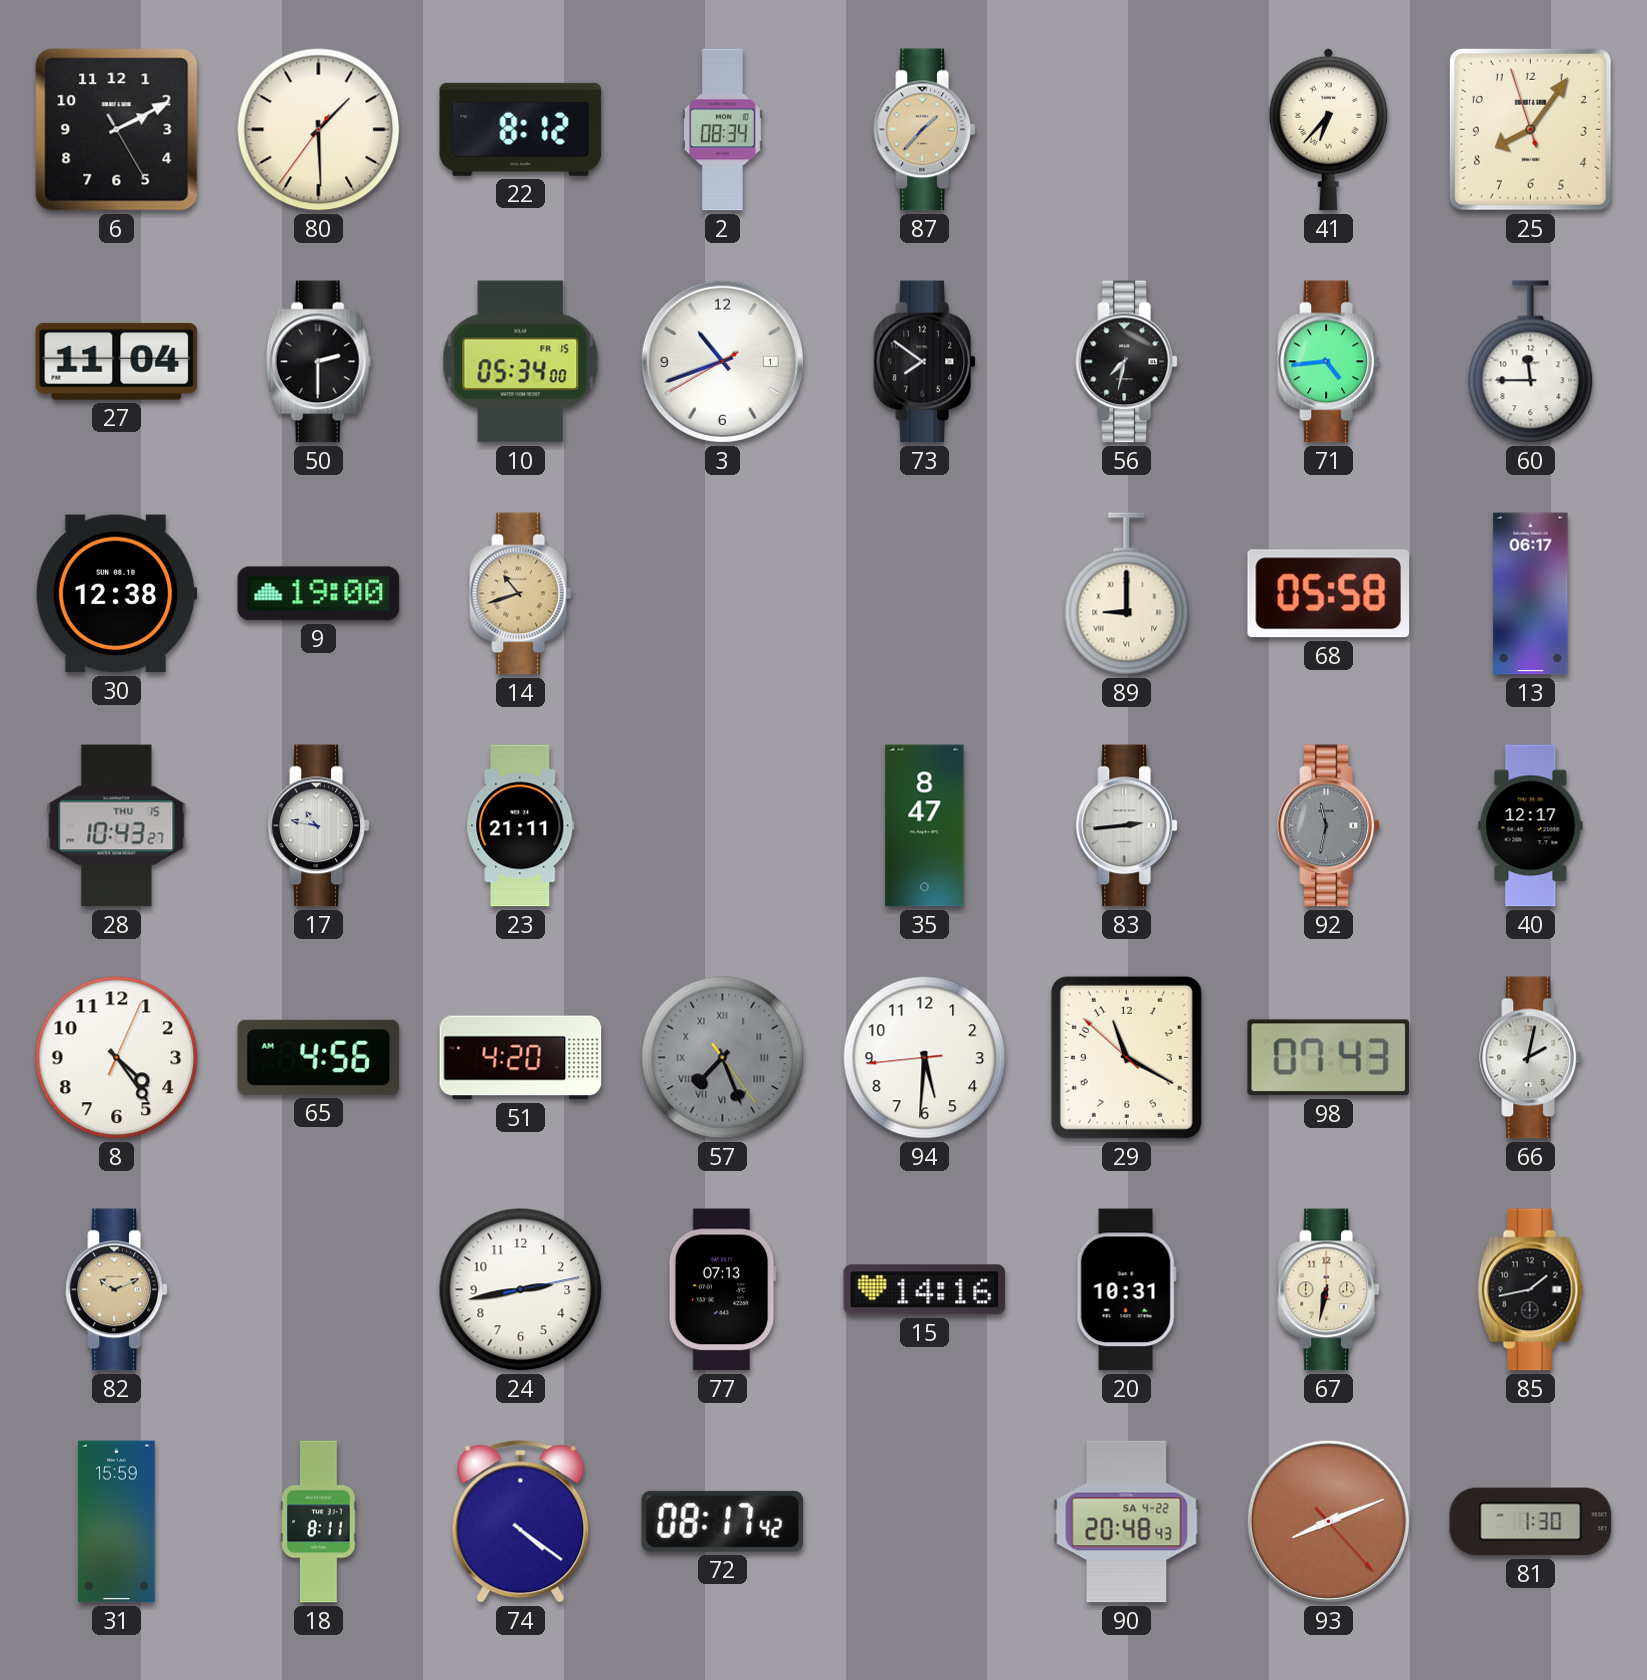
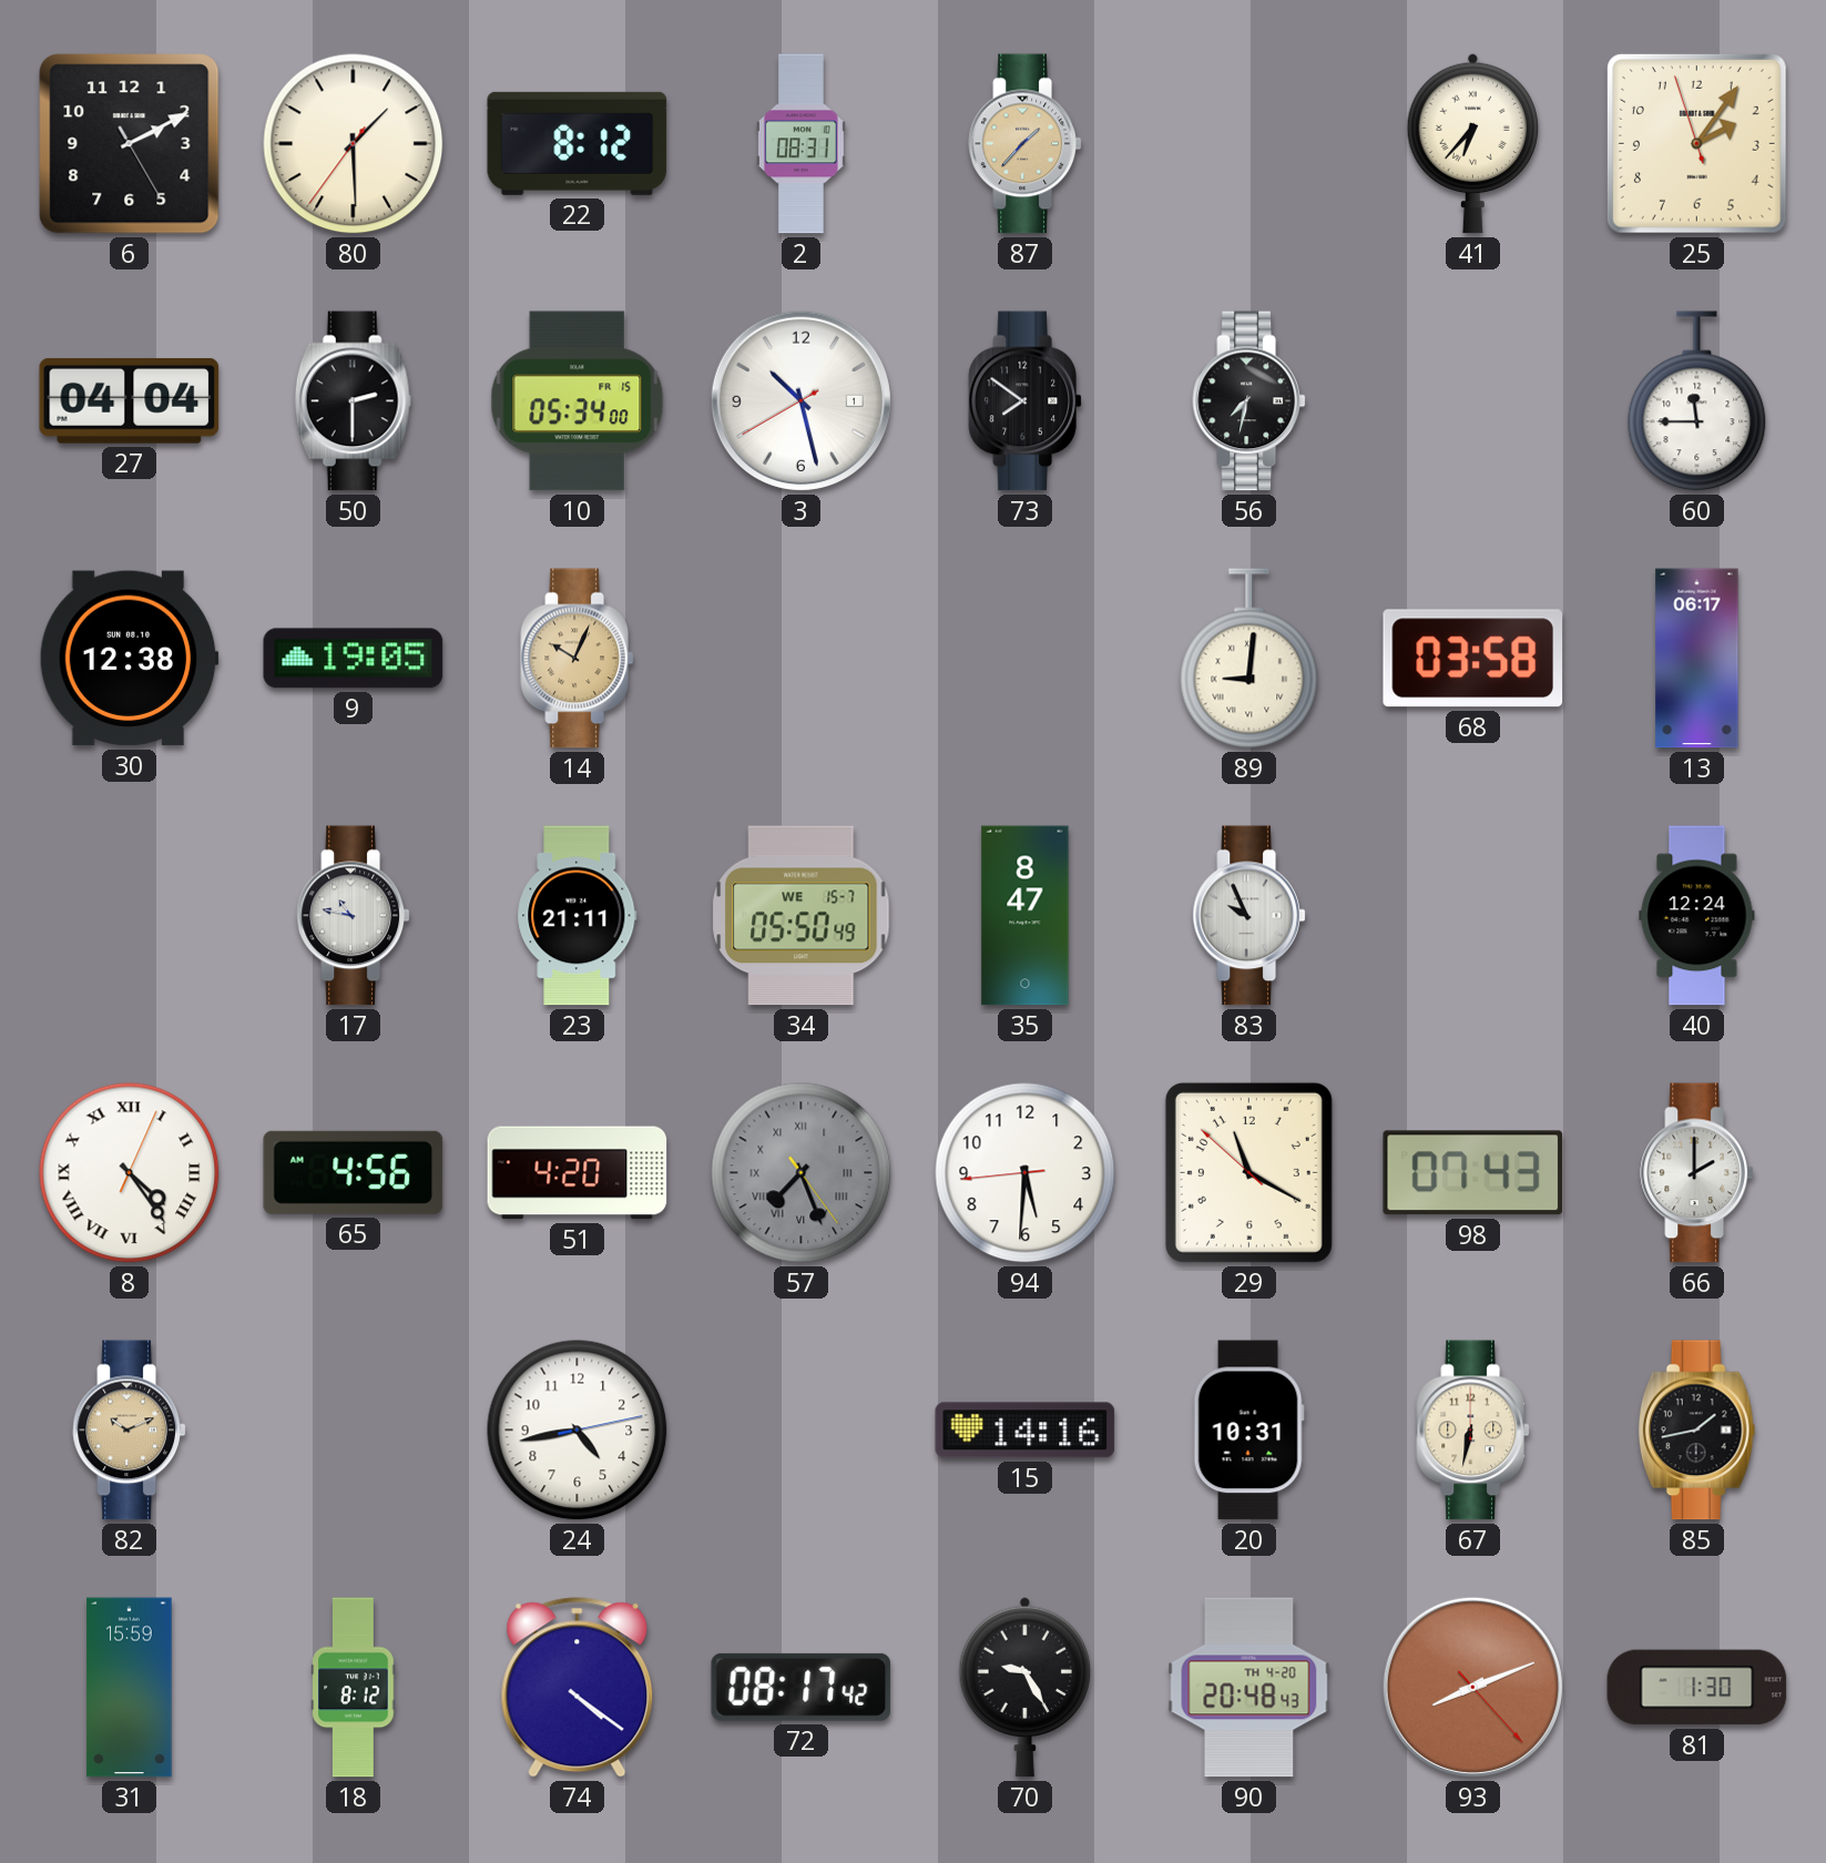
2: 08:34 -> 08:31 (800, 144)
25: 8:05 -> 2:05 (1696, 143)
27: 11:04 -> 04:04 (130, 400)
3: 10:41 -> 10:27 (800, 400)
71: 4:44 -> none (1328, 362)
9: 19:00 -> 19:05 (354, 659)
14: 10:42 -> 10:04 (577, 659)
89: 9:00 -> 9:01 (1249, 659)
68: 05:58 -> 03:58 (1472, 659)
28: 10:43 -> none (117, 826)
34: none -> 05:50 (802, 916)
83: 2:44 -> 9:56 (1248, 916)
92: 11:32 -> none (1328, 826)
40: 12:17 -> 12:24 (1697, 916)
8 numerals: Arabic -> Roman (130, 1173)
66: 2:02 -> 2:00 (1696, 1173)
24: 2:43 -> 4:43 (578, 1431)
77: 07:13 -> none (722, 1290)
18: 8:11 -> 8:12 (354, 1688)
70: none -> 9:25 (1026, 1687)
90 date: SA 4-22 -> TH 4-20 (1249, 1688)
